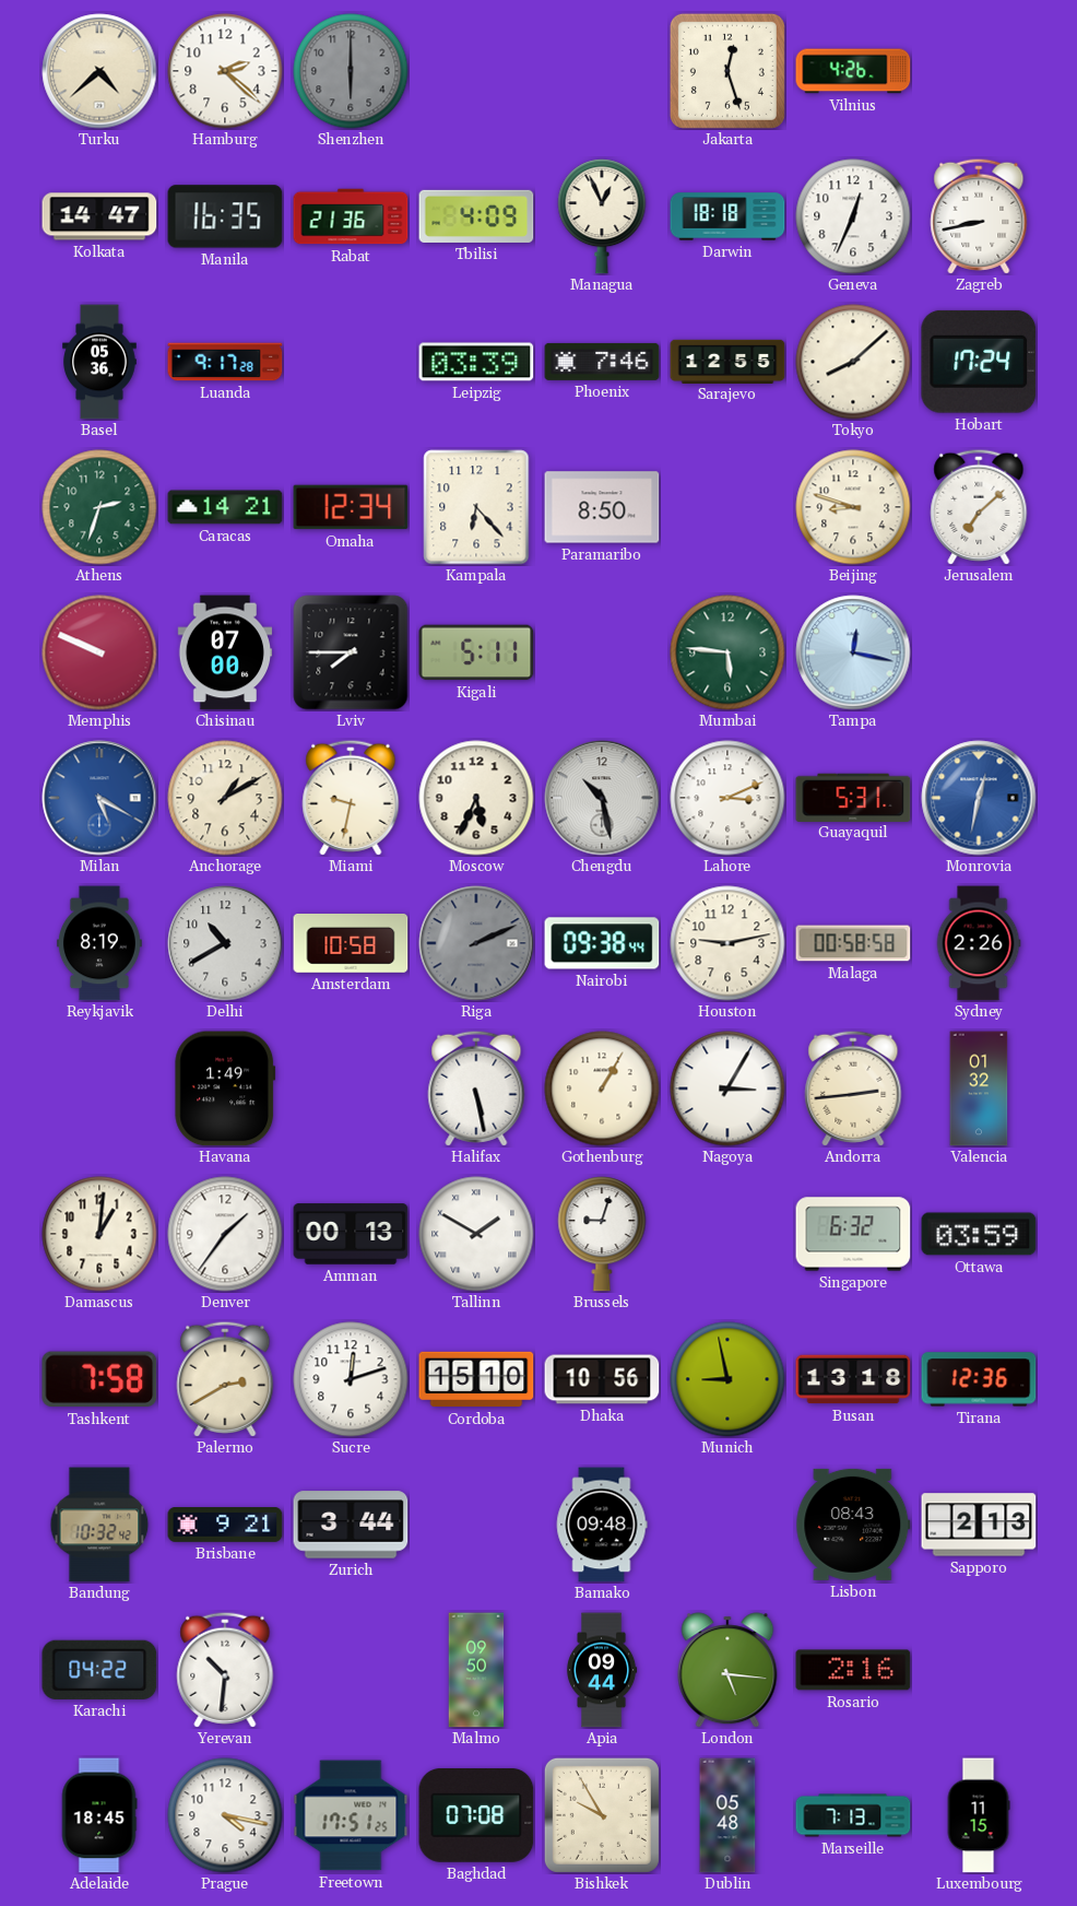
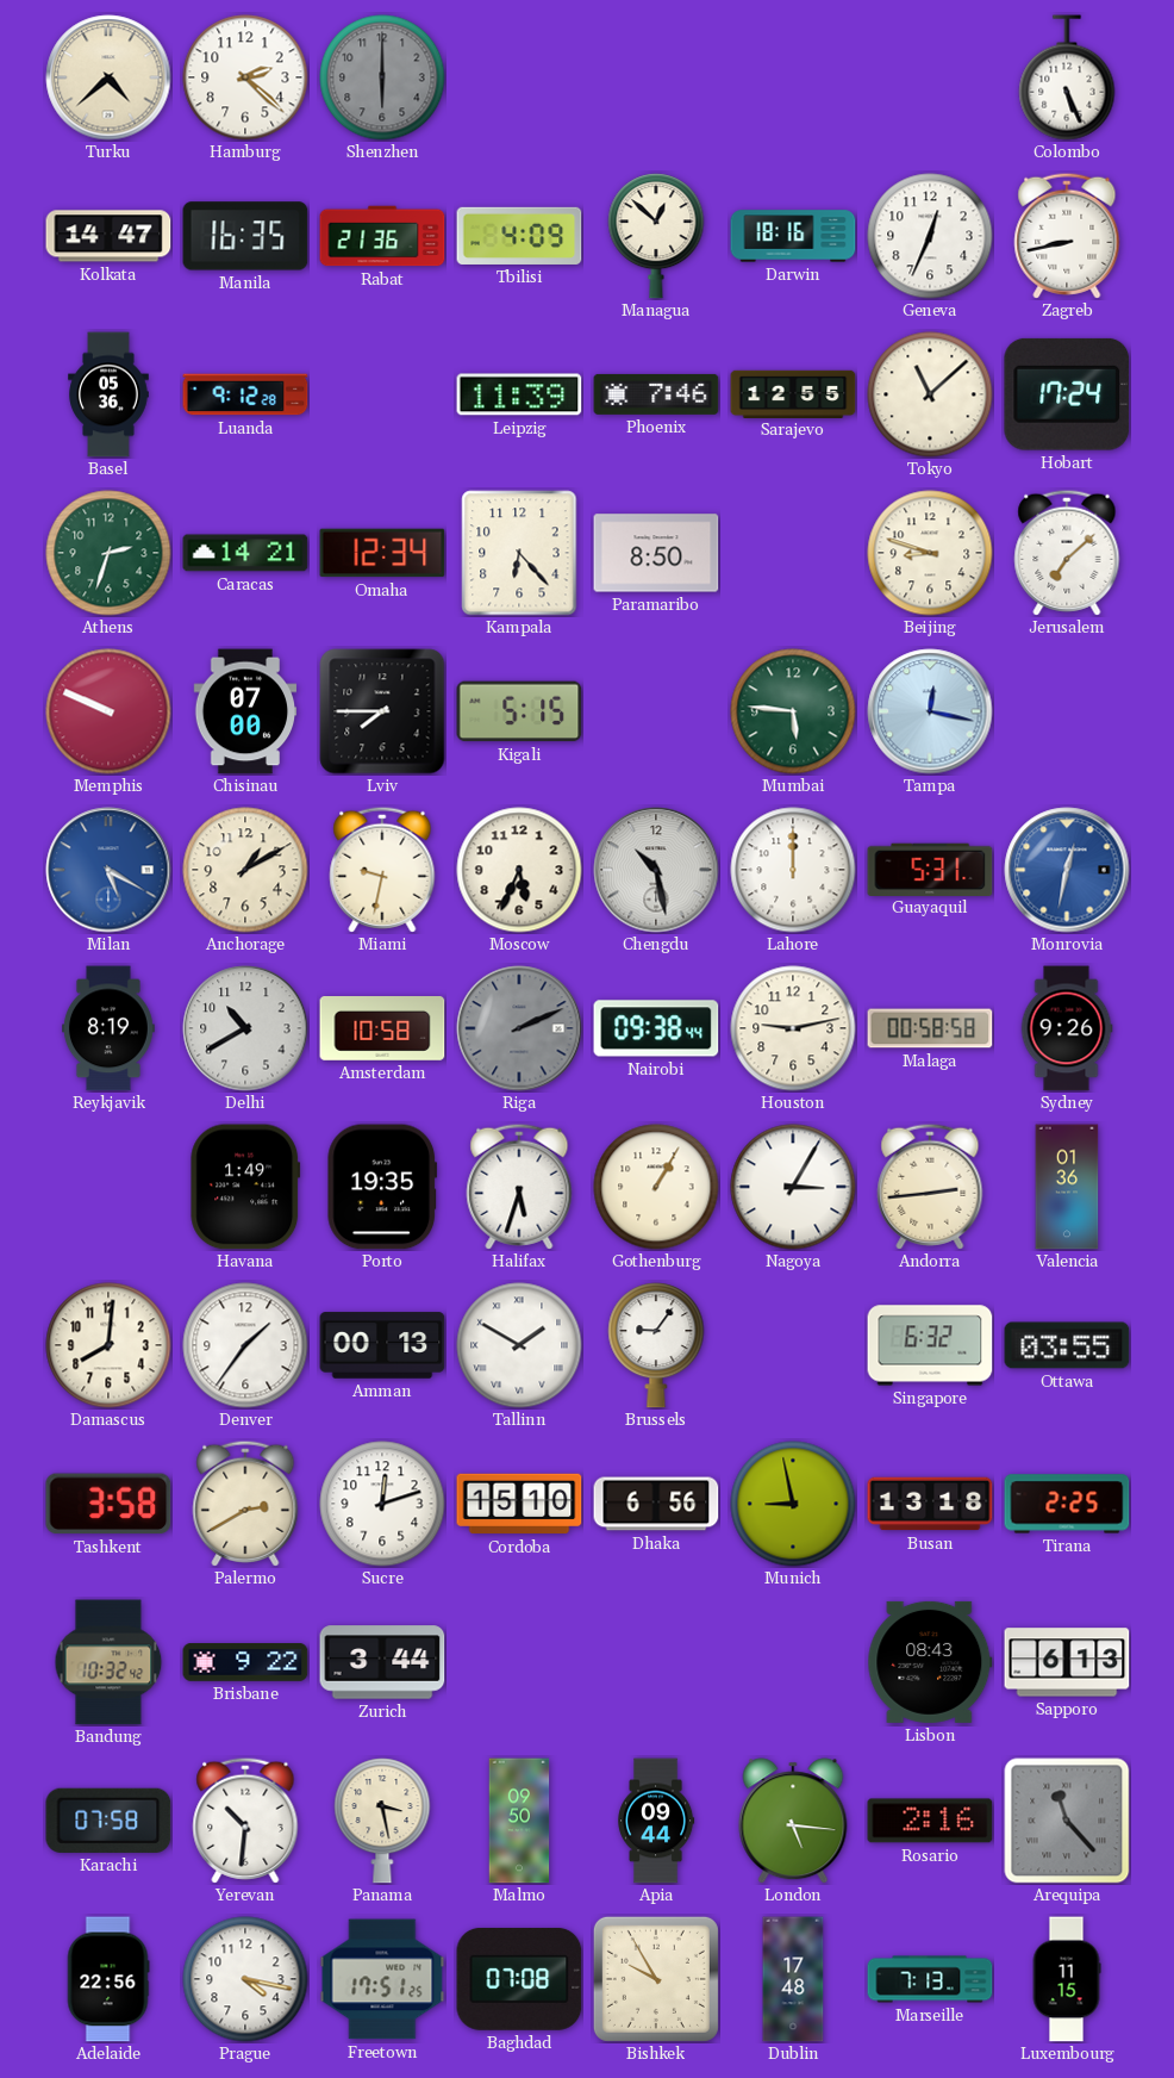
Jakarta: 12:27 -> none (727, 71)
Vilnius: 4:26 -> none (853, 71)
Colombo: none -> 5:26 (1067, 77)
Managua: 12:56 -> 12:52 (656, 236)
Darwin: 18:18 -> 18:16 (793, 236)
Luanda: 9:17 -> 9:12 (245, 394)
Leipzig: 03:39 -> 11:39 (519, 394)
Tokyo: 8:08 -> 11:08 (930, 394)
Kigali: 5:11 -> 5:15 (519, 711)
Lahore: 3:11 -> 12:00 (793, 870)
Sydney: 2:26 -> 9:26 (1067, 1028)
Porto: none -> 19:35 (382, 1187)
Halifax: 5:28 -> 5:33 (519, 1187)
Valencia: 01:32 -> 01:36 (1067, 1187)
Damascus: 1:01 -> 8:01 (108, 1345)
Brussels: 9:03 -> 9:06 (656, 1345)
Ottawa: 03:59 -> 03:55 (1067, 1345)
Tashkent: 7:58 -> 3:58 (108, 1504)
Dhaka: 10:56 -> 6:56 (656, 1504)
Tirana: 12:36 -> 2:25 (1067, 1504)
Brisbane: 9:21 -> 9:22 (245, 1663)
Bamako: 09:48 -> none (602, 1525)
Sapporo: 2:13 -> 6:13 (1067, 1662)
Karachi: 04:22 -> 07:58 (108, 1821)
Panama: none -> 3:28 (382, 1821)
Arequipa: none -> 11:23 (1067, 1821)
Adelaide: 18:45 -> 22:56 (108, 1979)
Dublin: 05:48 -> 17:48 (793, 1979)
